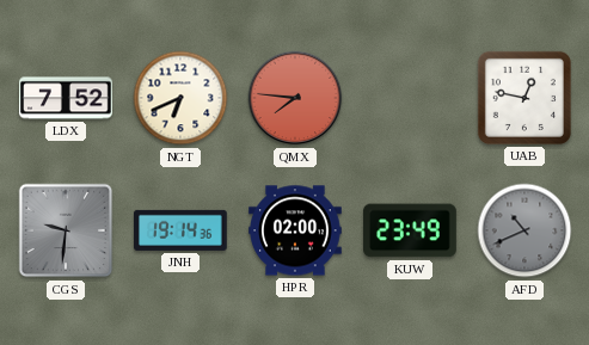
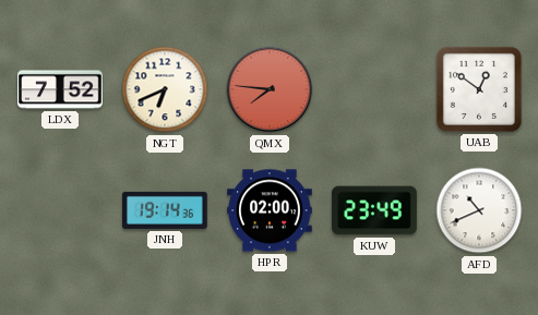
UAB: 12:47 -> 12:51 (479, 89)
CGS: 9:31 -> none (66, 230)
AFD dial: grey -> white (479, 210)
